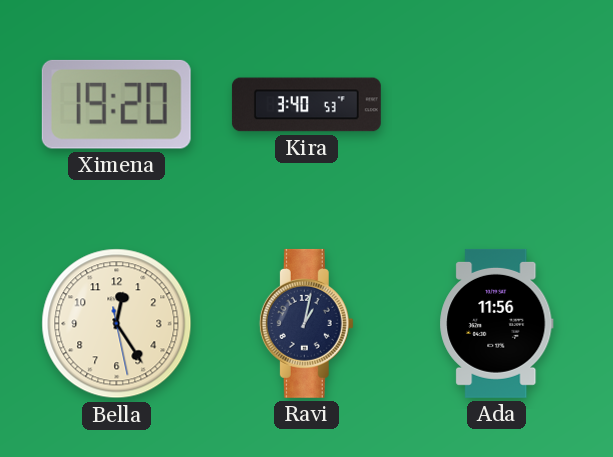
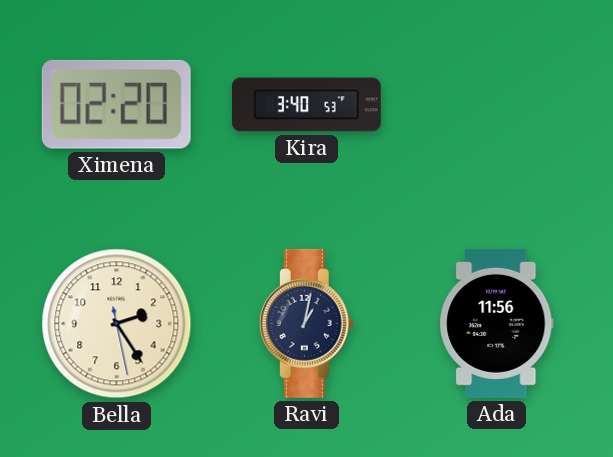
Ximena: 19:20 -> 02:20 (116, 104)
Bella: 12:24 -> 2:24 (117, 324)
